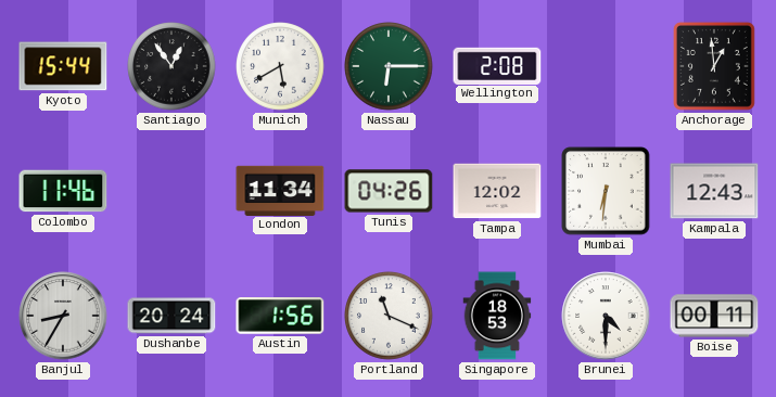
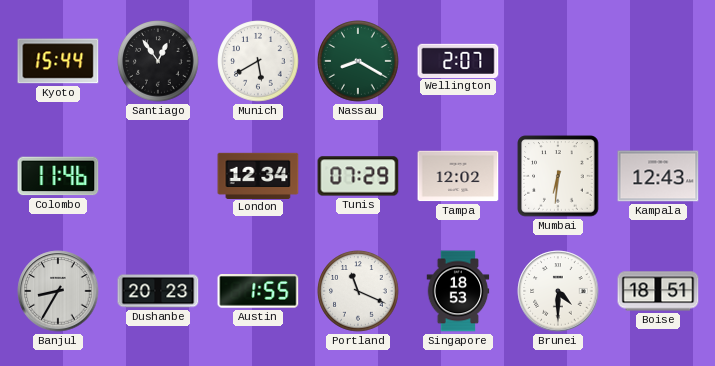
Nassau: 6:15 -> 8:20 (358, 61)
Wellington: 2:08 -> 2:07 (458, 60)
Anchorage: 12:59 -> none (714, 66)
London: 11:34 -> 12:34 (258, 175)
Tunis: 04:26 -> 07:29 (358, 176)
Dushanbe: 20:24 -> 20:23 (158, 291)
Austin: 1:56 -> 1:55 (258, 291)
Boise: 00:11 -> 18:51 (658, 291)
